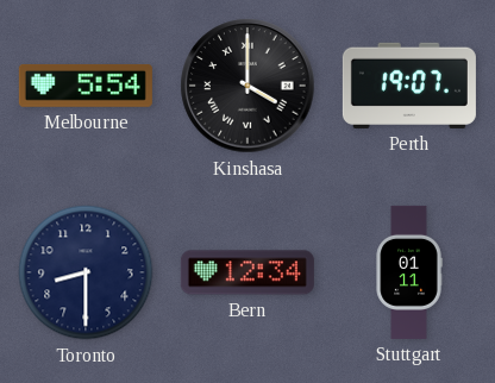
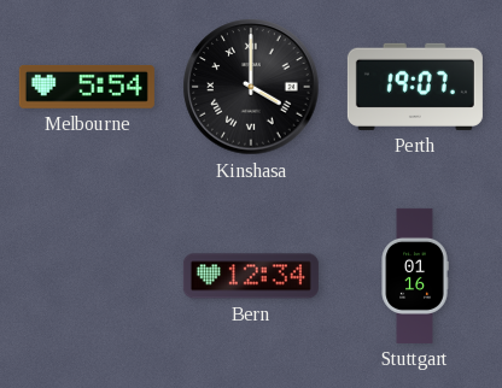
Toronto: 8:30 -> none (86, 272)
Stuttgart: 01:11 -> 01:16 (415, 276)
